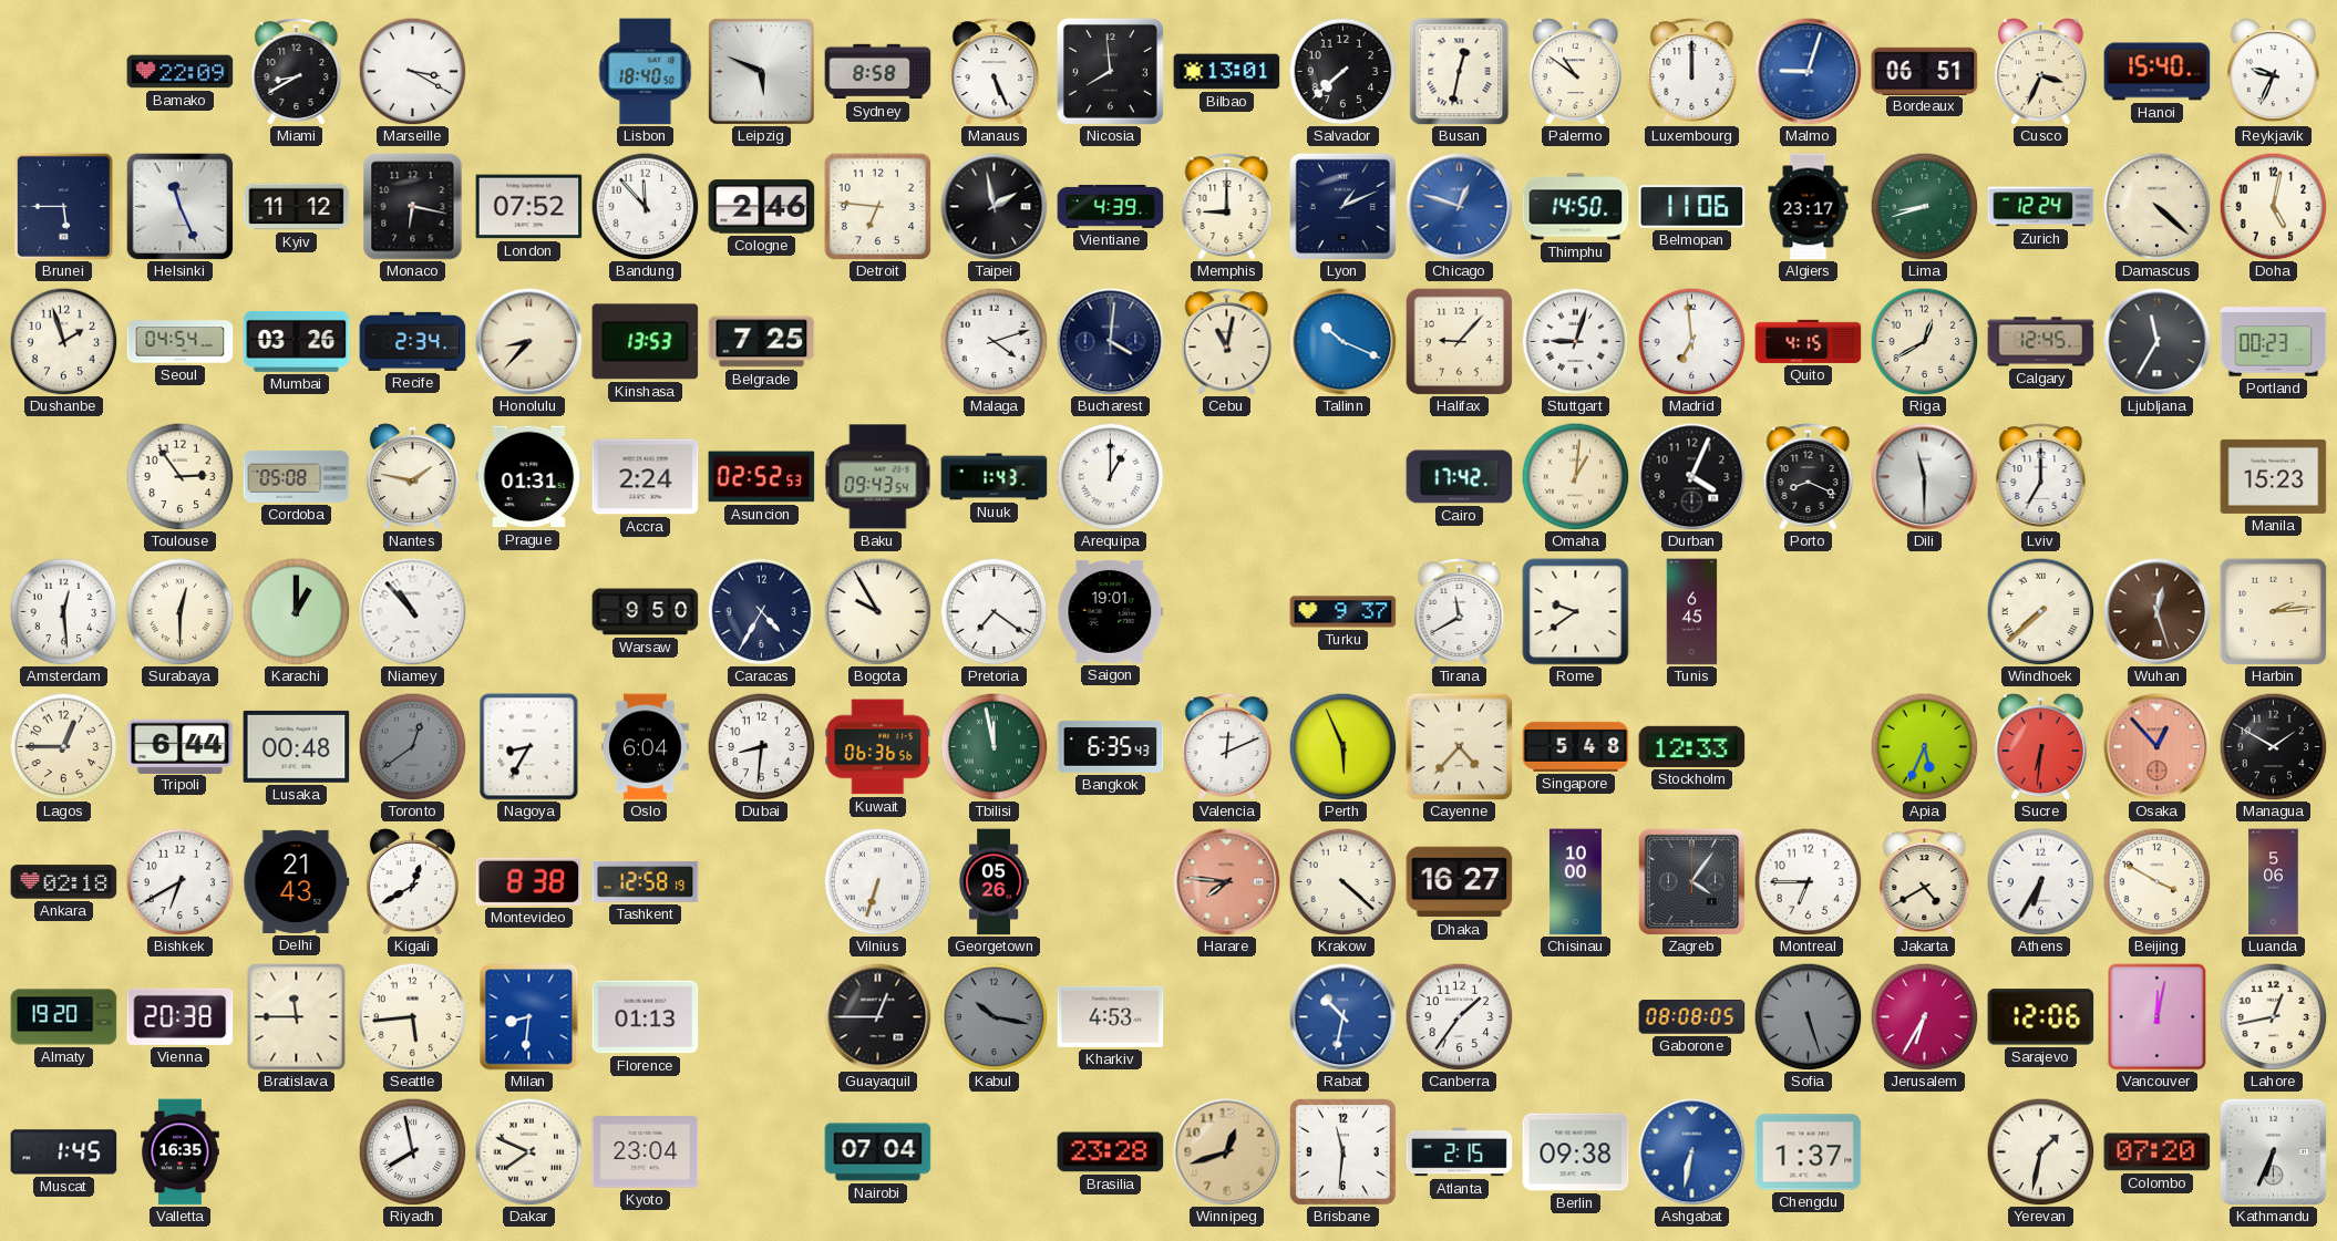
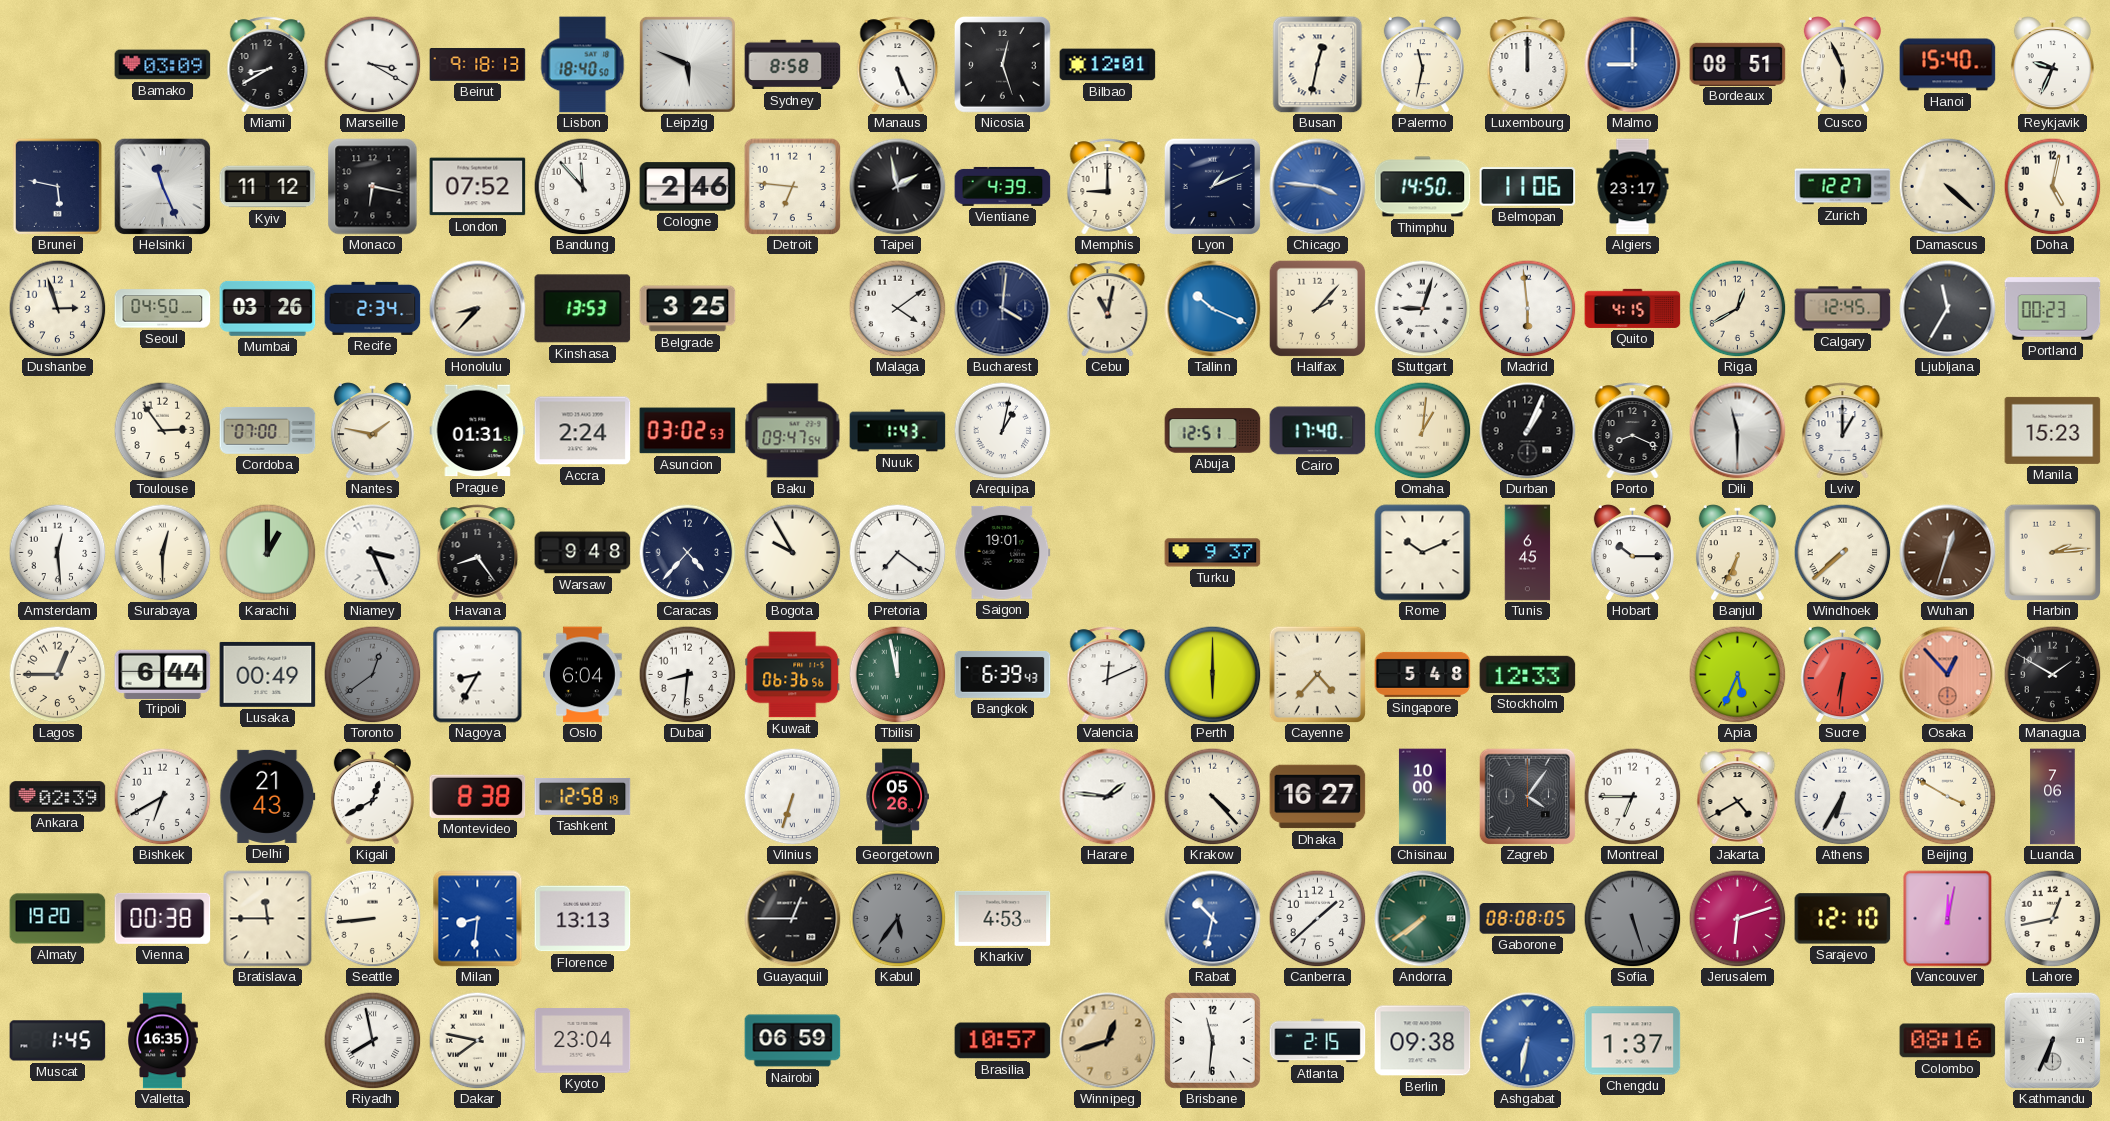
Bamako: 22:09 -> 03:09 (163, 65)
Beirut: none -> 9:18 (478, 65)
Nicosia: 7:59 -> 12:27 (1003, 65)
Bilbao: 13:01 -> 12:01 (1108, 65)
Salvador: 7:38 -> none (1342, 71)
Palermo: 10:51 -> 11:32 (1422, 65)
Malmo: 9:03 -> 9:00 (1633, 65)
Bordeaux: 06:51 -> 08:51 (1738, 64)
Cusco: 3:34 -> 5:56 (1842, 65)
Brunei: 5:45 -> 5:47 (57, 186)
Chicago: 12:48 -> 3:46 (1318, 187)
Lima: 8:42 -> none (1924, 206)
Zurich: 12:24 -> 12:27 (1843, 187)
Dushanbe: 1:57 -> 2:57 (57, 308)
Seoul: 04:54 -> 04:50 (163, 309)
Belgrade: 7:25 -> 3:25 (688, 309)
Malaga: 4:12 -> 4:09 (897, 308)
Halifax: 9:07 -> 2:07 (1317, 308)
Madrid: 6:59 -> 5:59 (1527, 308)
Cordoba: 05:08 -> 07:00 (268, 430)
Asuncion: 02:52 -> 03:02 (688, 431)
Baku: 09:43 -> 09:47 (793, 431)
Arequipa: 1:00 -> 1:02 (1002, 430)
Abuja: none -> 12:51 (1213, 431)
Cairo: 17:42 -> 17:40 (1318, 431)
Durban: 4:04 -> 1:04 (1528, 431)
Lviv: 7:00 -> 1:00 (1843, 431)
Niamey: 10:53 -> 3:26 (373, 553)
Havana: none -> 8:24 (478, 553)
Warsaw: 9:50 -> 9:48 (583, 553)
Caracas: 4:35 -> 4:37 (687, 552)
Tirana: 11:40 -> none (1460, 612)
Rome: 9:39 -> 10:11 (1423, 553)
Hobart: none -> 10:15 (1632, 553)
Banjul: none -> 6:34 (1737, 553)
Wuhan: 12:27 -> 12:33 (1948, 553)
Lusaka: 00:48 -> 00:49 (268, 674)
Bangkok: 6:35 -> 6:39 (1003, 674)
Perth: 5:56 -> 6:00 (1212, 674)
Ankara: 02:18 -> 02:39 (58, 797)
Harare: 7:46 -> 1:46 (1108, 797)
Harare dial: salmon -> white (1108, 797)
Krakow: 4:22 -> 4:23 (1212, 796)
Luanda: 5:06 -> 7:06 (2053, 797)
Vienna: 20:38 -> 00:38 (163, 918)
Seattle: 5:44 -> 8:44 (372, 918)
Florence: 01:13 -> 13:13 (583, 919)
Kabul: 10:17 -> 5:36 (897, 918)
Canberra: 1:36 -> 1:38 (1317, 918)
Andorra: none -> 7:39 (1423, 919)
Jerusalem: 6:35 -> 6:12 (1737, 918)
Sarajevo: 12:06 -> 12:10 (1843, 919)
Dakar: 7:49 -> 7:47 (477, 1040)
Nairobi: 07:04 -> 06:59 (793, 1041)
Brasilia: 23:28 -> 10:57 (1003, 1041)
Yerevan: 1:32 -> none (2040, 1151)
Colombo: 07:20 -> 08:16 (1948, 1041)
